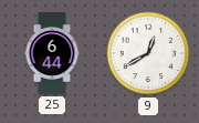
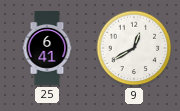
25: 6:44 -> 6:41 (47, 49)
